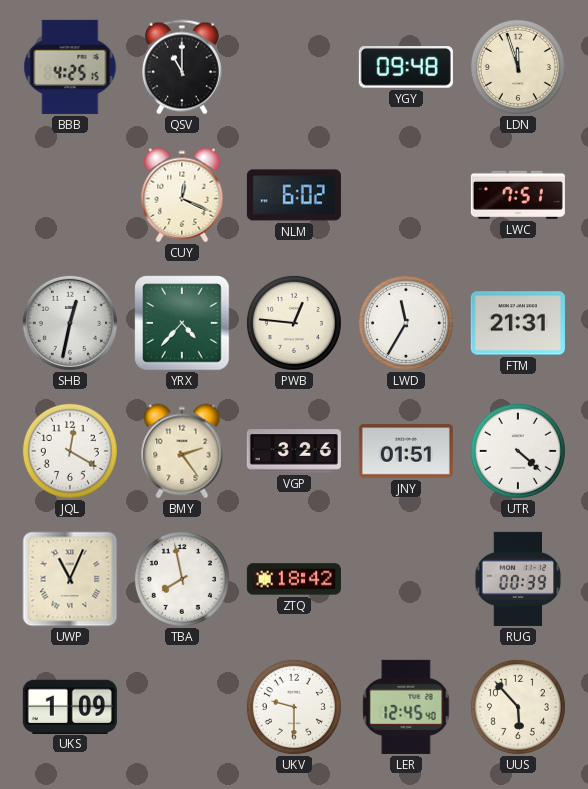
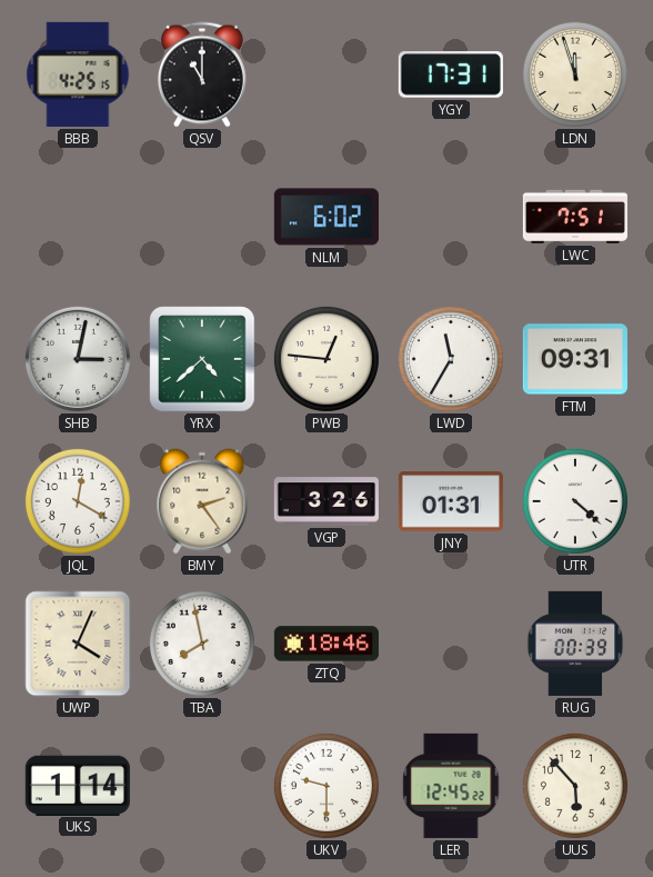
YGY: 09:48 -> 17:31 (451, 74)
CUY: 12:19 -> none (182, 195)
SHB: 12:32 -> 3:02 (78, 359)
YRX: 4:37 -> 4:38 (202, 359)
FTM: 21:31 -> 09:31 (575, 359)
JNY: 01:51 -> 01:31 (451, 501)
UWP: 11:04 -> 4:04 (78, 644)
ZTQ: 18:42 -> 18:46 (326, 644)
UKS: 1:09 -> 1:14 (78, 785)
LER: 12:45:40 -> 12:45:22 (451, 786)
